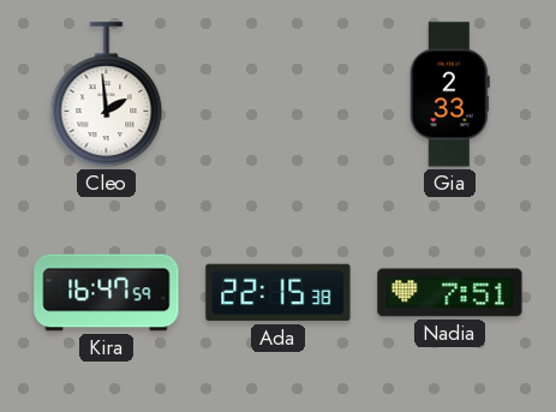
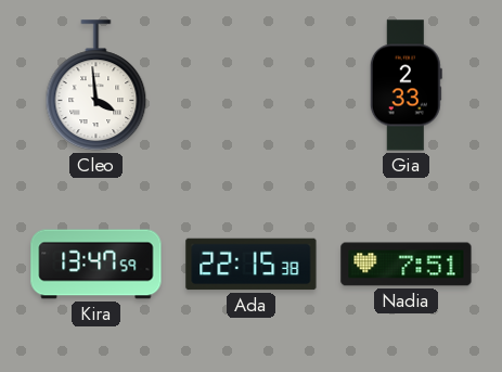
Cleo: 1:59 -> 3:59 (96, 86)
Kira: 16:47 -> 13:47 (96, 265)
